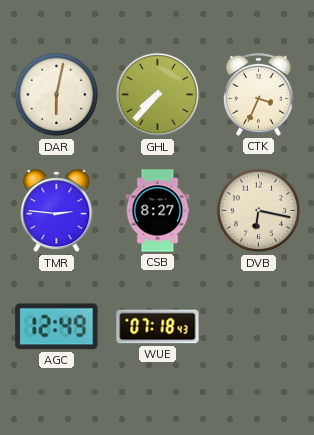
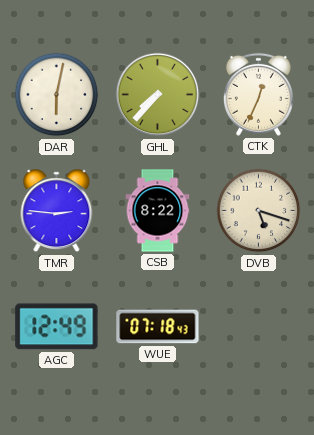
CTK: 3:34 -> 12:34 (258, 94)
CSB: 8:27 -> 8:22 (158, 211)
DVB: 6:17 -> 5:18 (259, 211)
